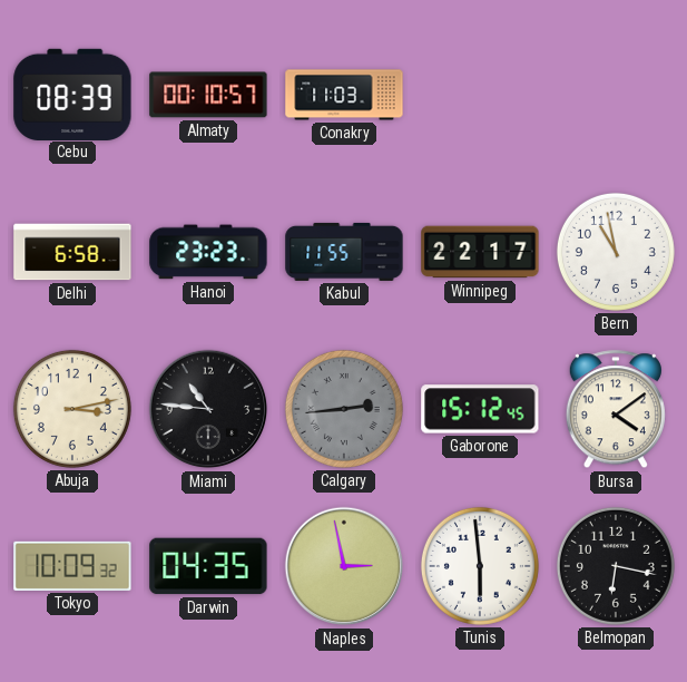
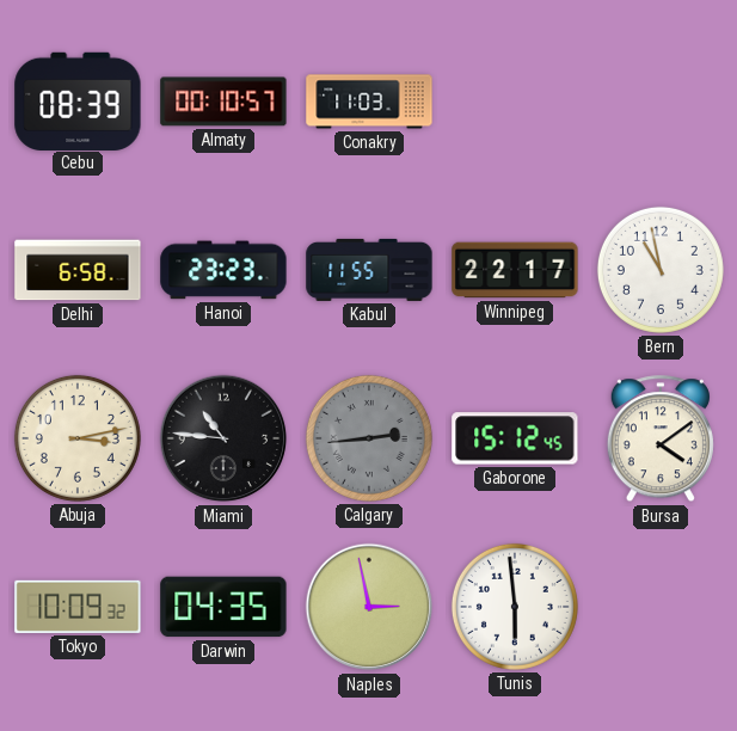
Belmopan: 6:17 -> none (616, 566)
